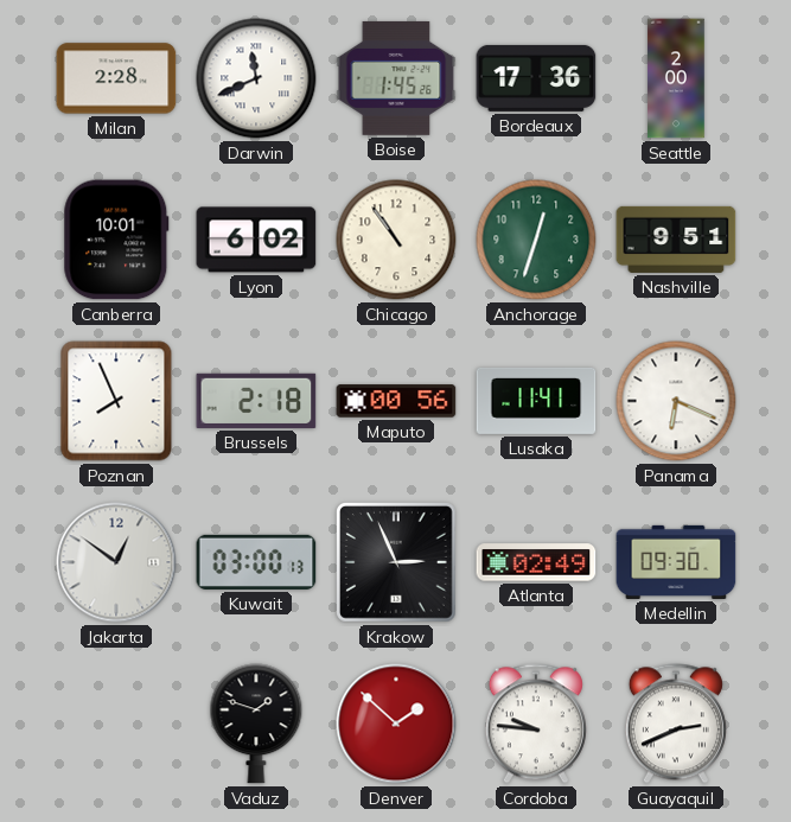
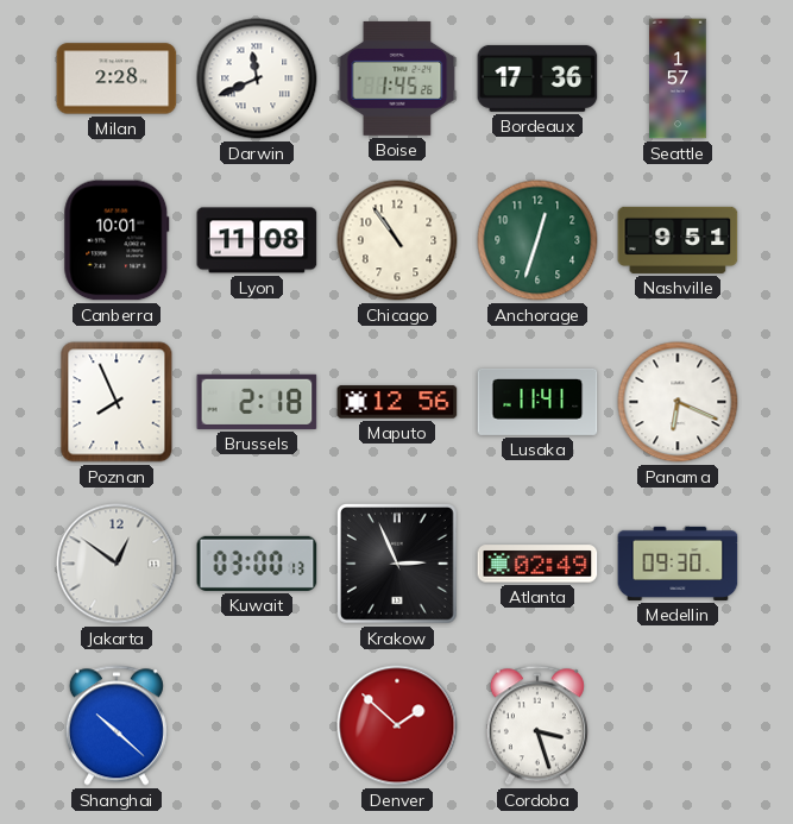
Seattle: 2:00 -> 1:57 (678, 78)
Lyon: 6:02 -> 11:08 (257, 240)
Maputo: 00:56 -> 12:56 (397, 402)
Shanghai: none -> 10:22 (117, 725)
Vaduz: 1:48 -> none (256, 724)
Cordoba: 9:46 -> 3:27 (537, 725)
Guayaquil: 2:41 -> none (676, 724)
